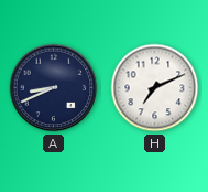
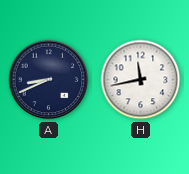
H: 7:11 -> 11:43 (141, 80)
